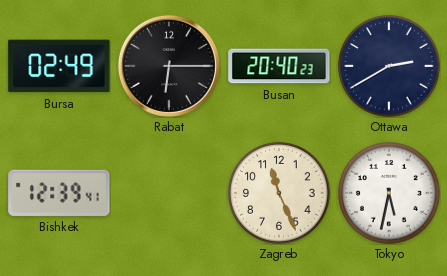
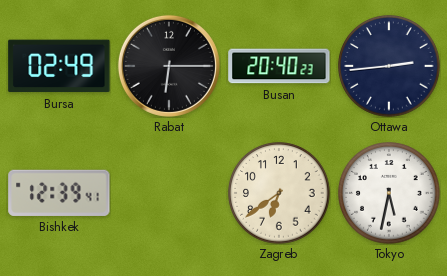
Ottawa: 2:40 -> 2:44 (389, 66)
Zagreb: 11:26 -> 6:39 (279, 193)
